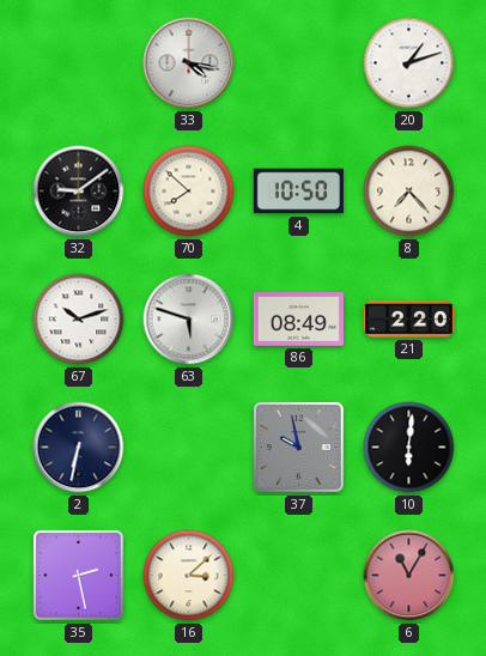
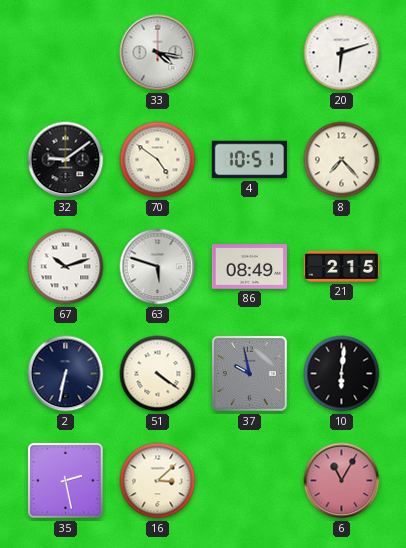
20: 1:12 -> 6:12 (342, 53)
70: 7:52 -> 4:51 (158, 160)
4: 10:50 -> 10:51 (249, 160)
21: 2:20 -> 2:15 (341, 266)
51: none -> 4:21 (158, 374)
